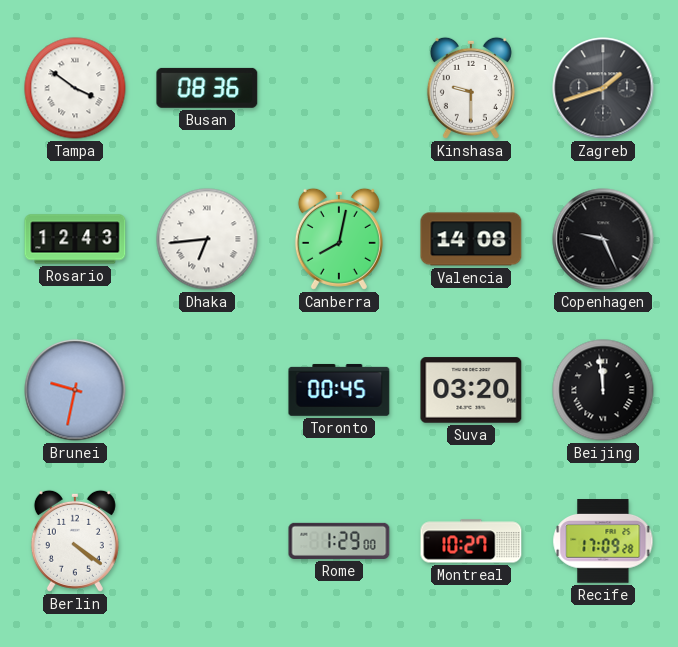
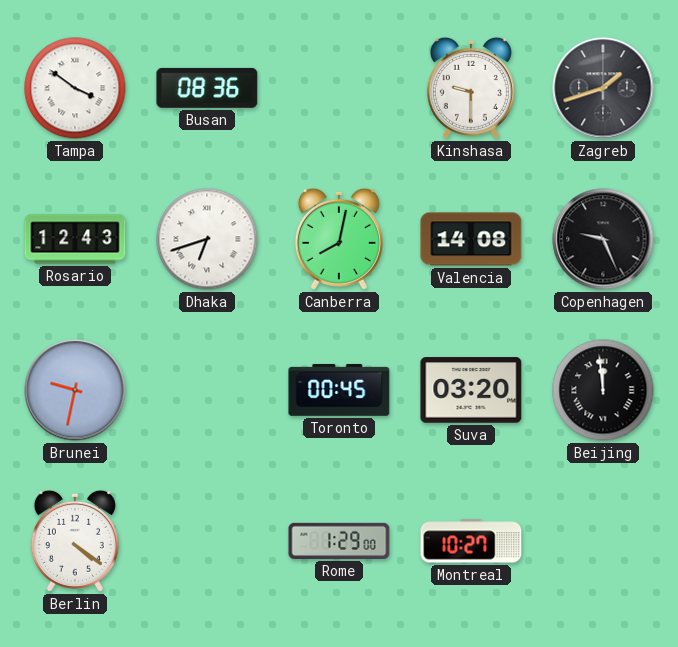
Dhaka: 6:44 -> 6:42 (207, 239)
Recife: 17:09 -> none (603, 541)
